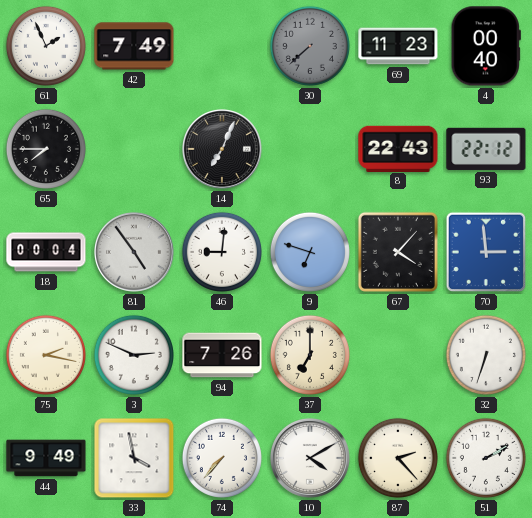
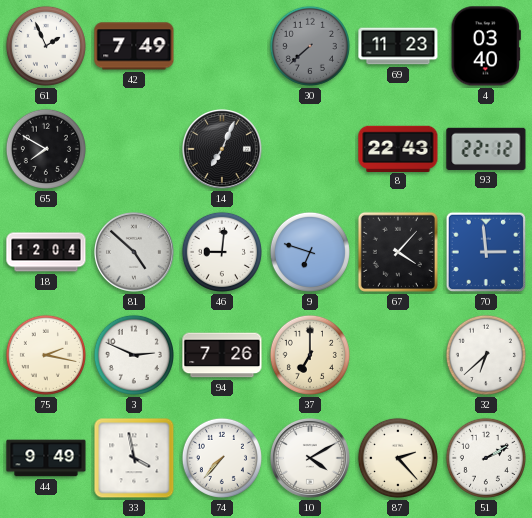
4: 00:40 -> 03:40 (486, 46)
65: 7:45 -> 7:50 (46, 149)
18: 00:04 -> 12:04 (46, 252)
81: 4:54 -> 4:52 (134, 252)
32: 6:33 -> 6:38 (486, 355)
